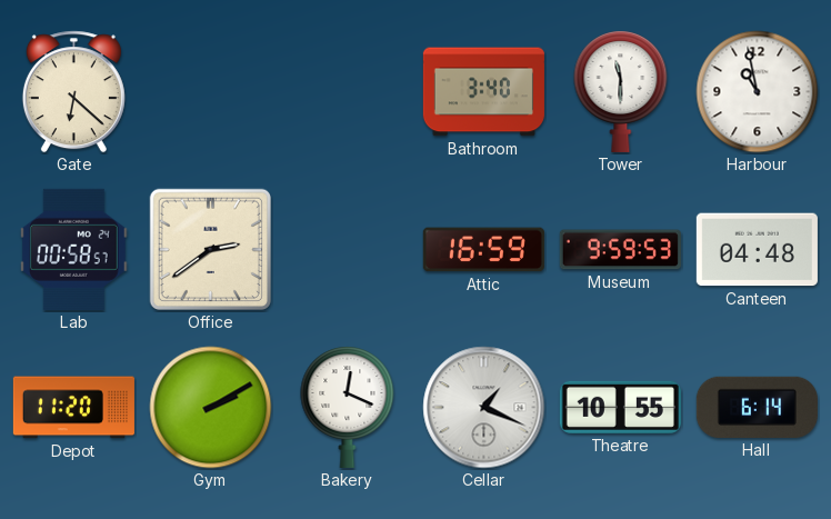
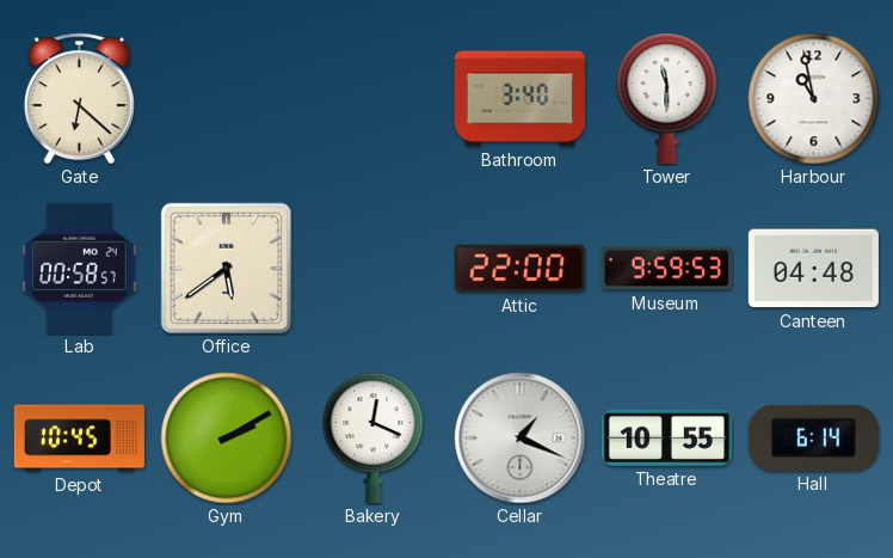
Office: 2:39 -> 5:39 (226, 268)
Attic: 16:59 -> 22:00 (519, 269)
Depot: 11:20 -> 10:45 (79, 439)
